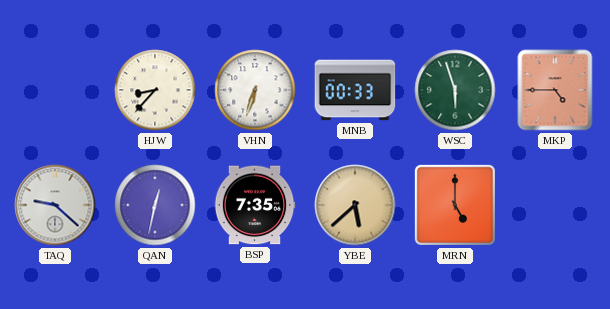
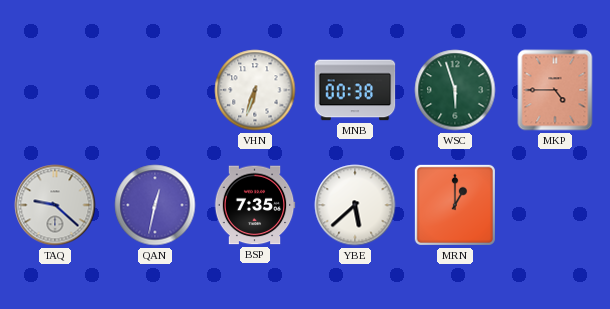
HJW: 8:37 -> none (155, 90)
MNB: 00:33 -> 00:38 (355, 90)
YBE dial: champagne -> white (355, 205)
MRN: 5:00 -> 1:00 (455, 205)
